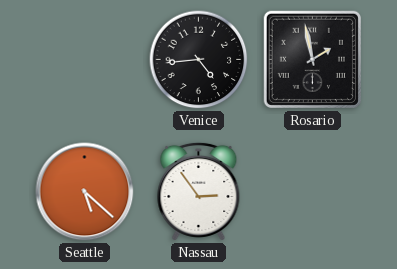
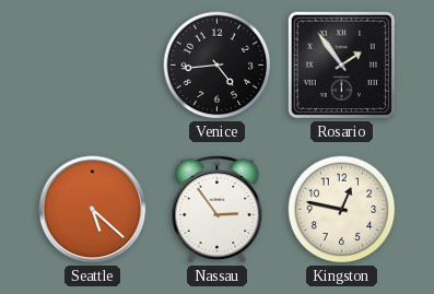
Rosario: 1:58 -> 1:54 (341, 64)
Kingston: none -> 12:47 (342, 210)
